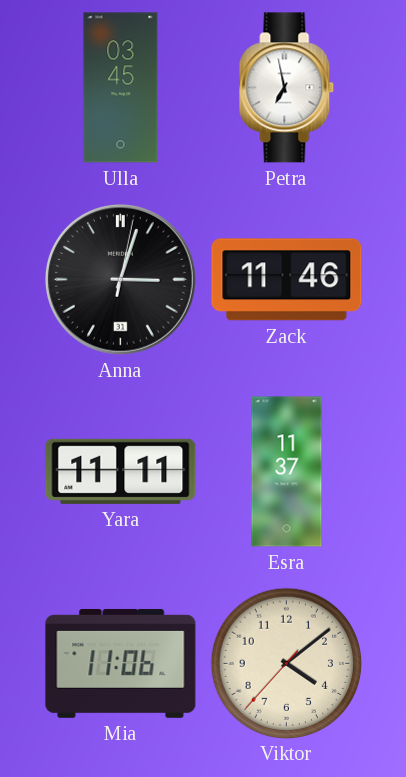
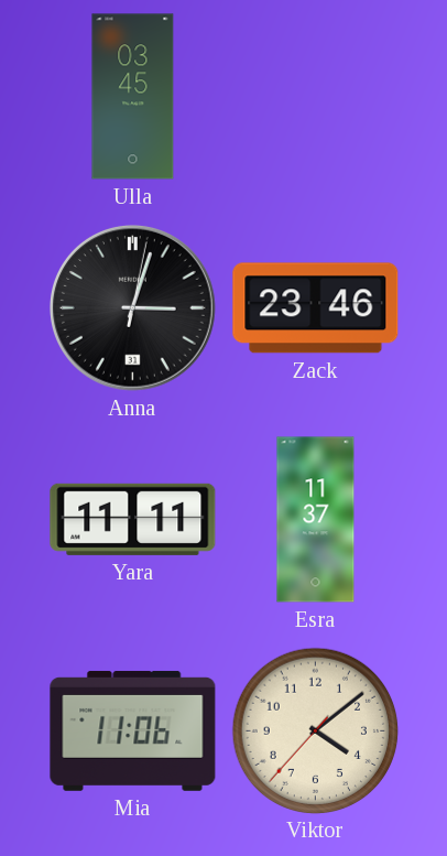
Petra: 6:58 -> none (287, 88)
Zack: 11:46 -> 23:46 (316, 308)
